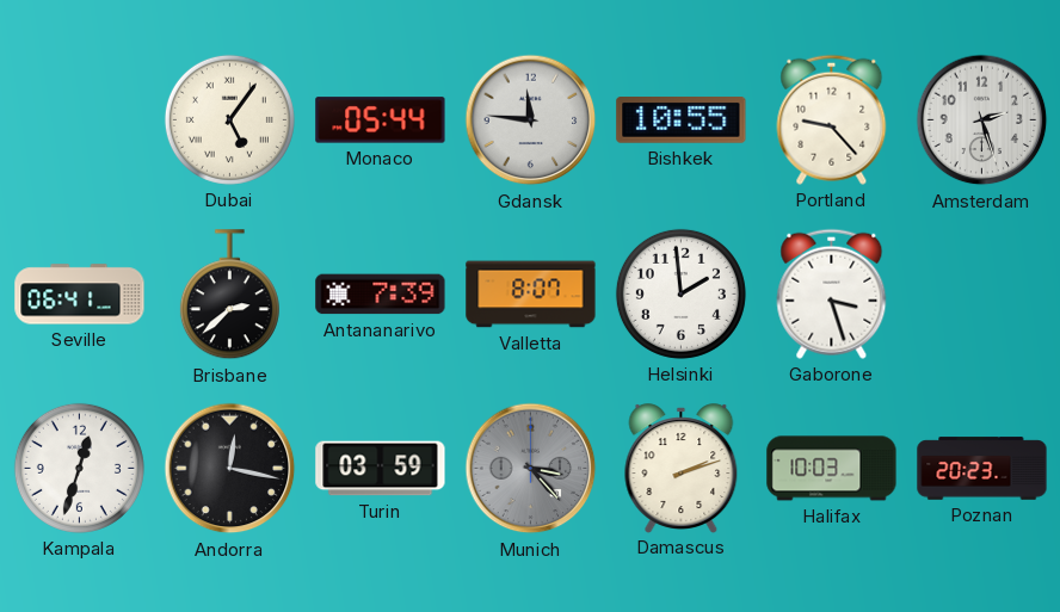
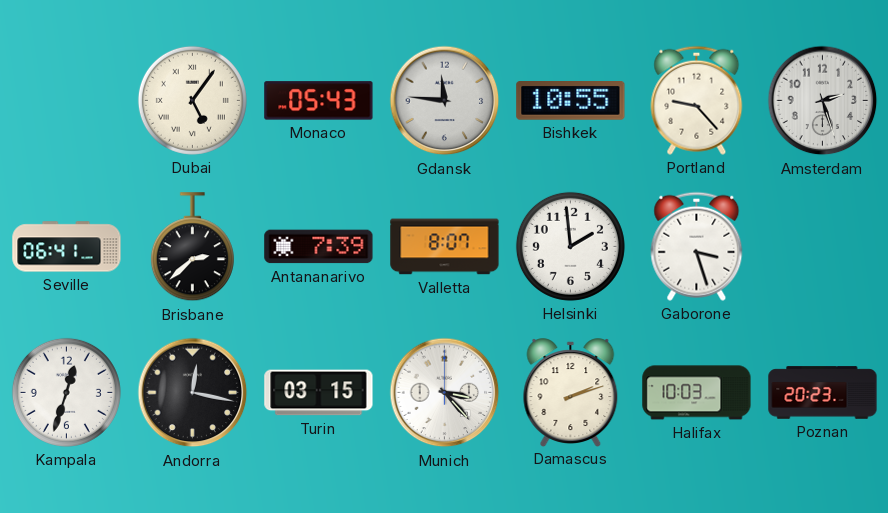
Monaco: 05:44 -> 05:43 (319, 101)
Turin: 03:59 -> 03:15 (319, 393)
Munich dial: grey -> white (445, 393)
